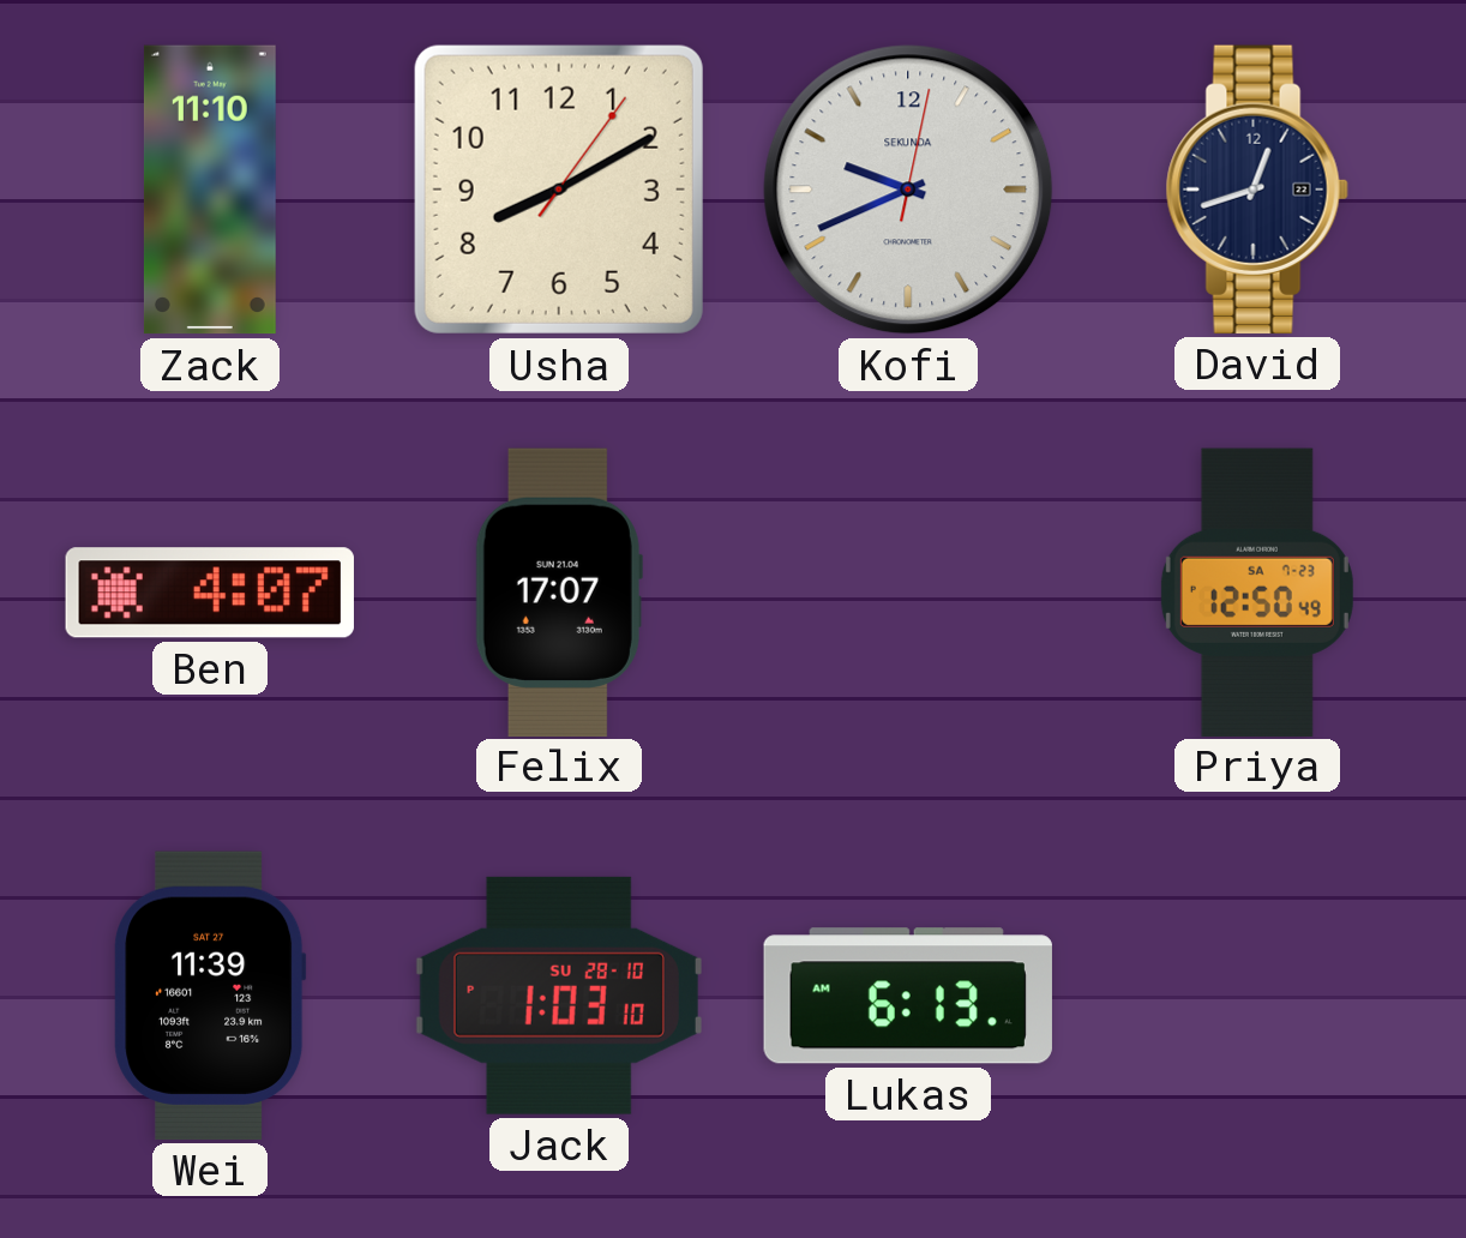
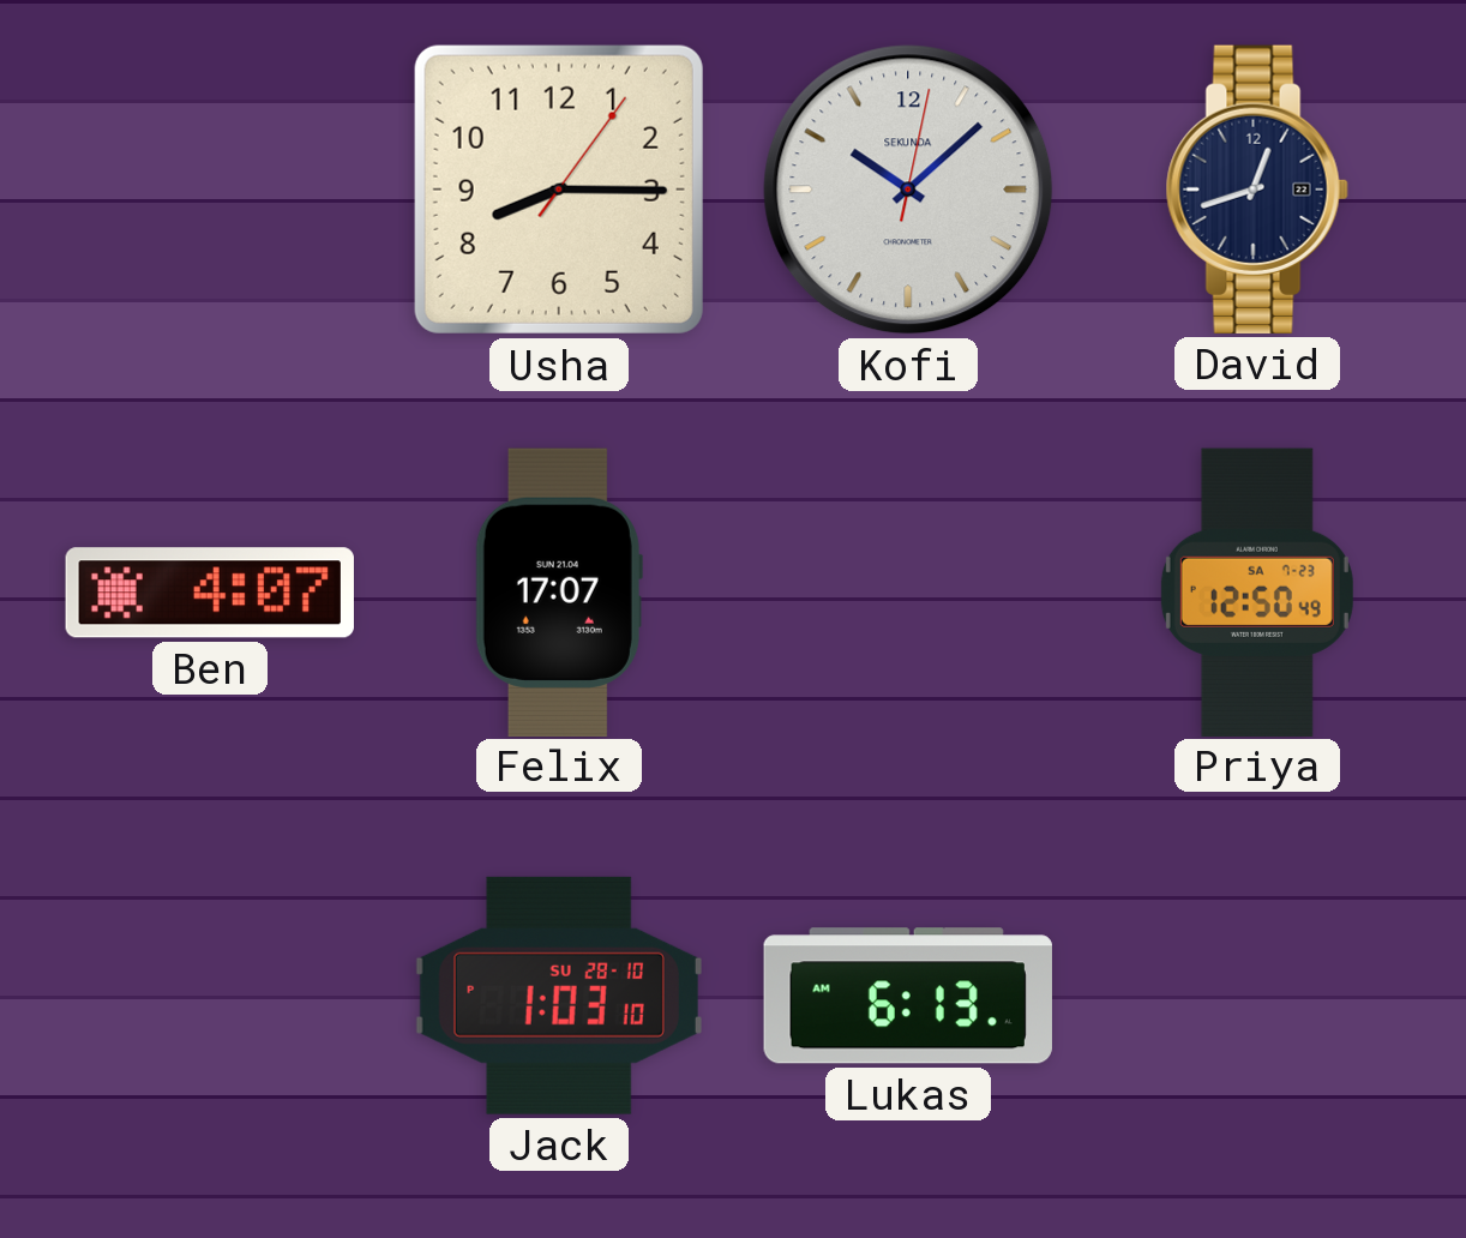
Zack: 11:10 -> none (210, 190)
Usha: 8:10 -> 8:15 (559, 190)
Kofi: 9:41 -> 10:08 (908, 190)
Wei: 11:39 -> none (210, 996)
